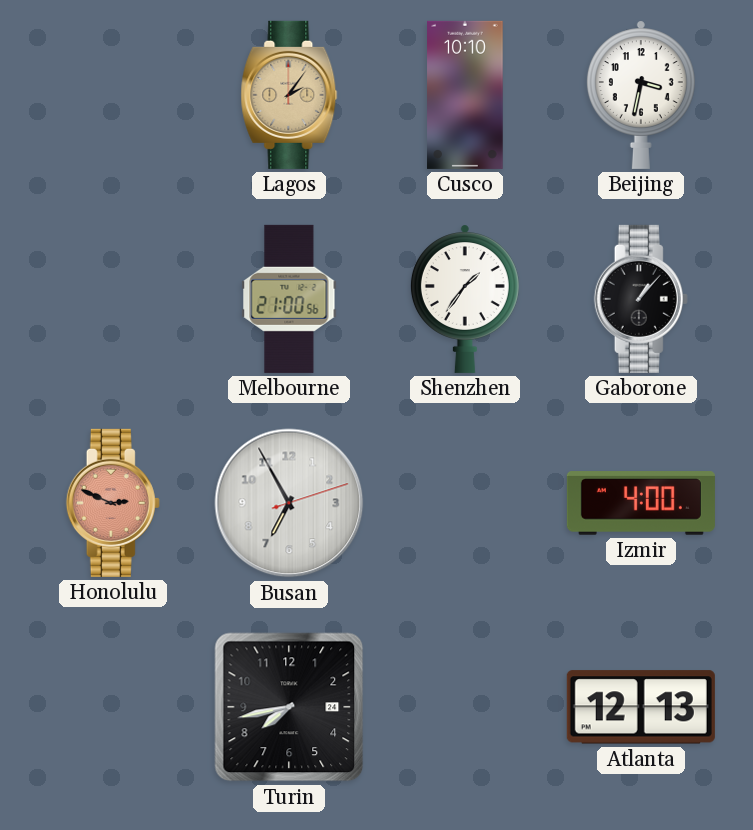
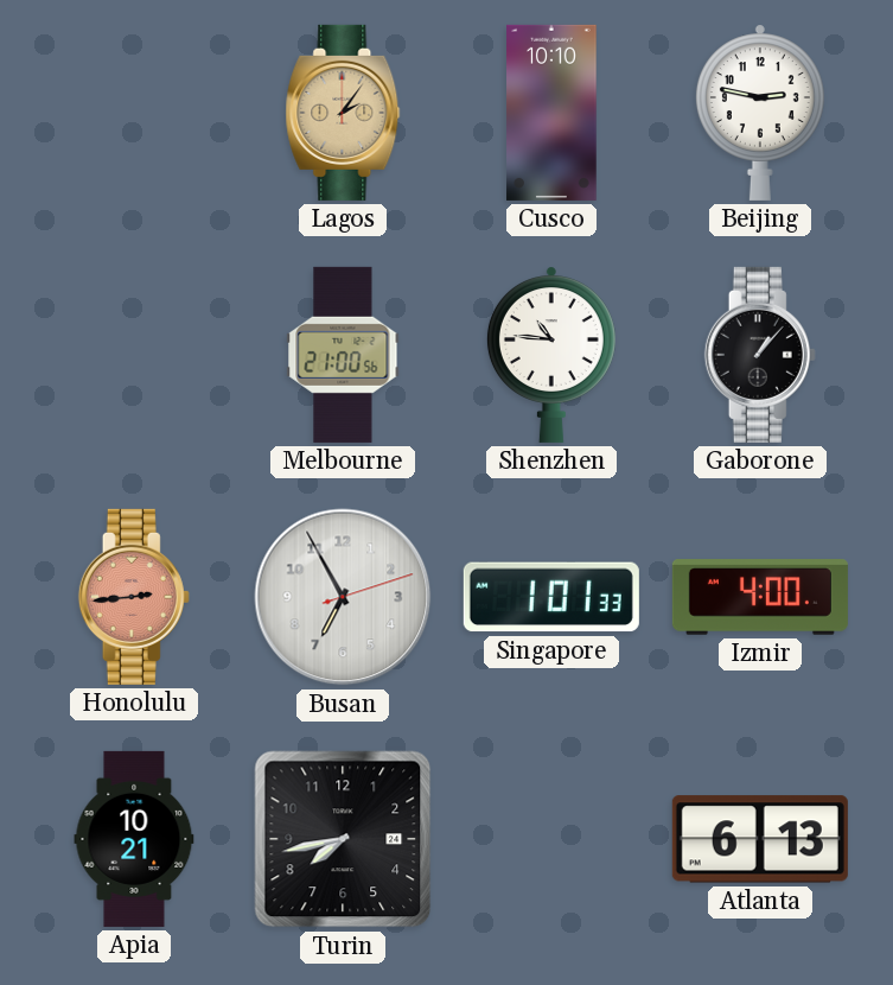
Beijing: 3:32 -> 2:47 (760, 113)
Shenzhen: 1:36 -> 10:46 (551, 355)
Honolulu: 2:49 -> 2:44 (134, 597)
Singapore: none -> 1:01 (551, 597)
Apia: none -> 10:21 (134, 839)
Atlanta: 12:13 -> 6:13 (760, 839)
